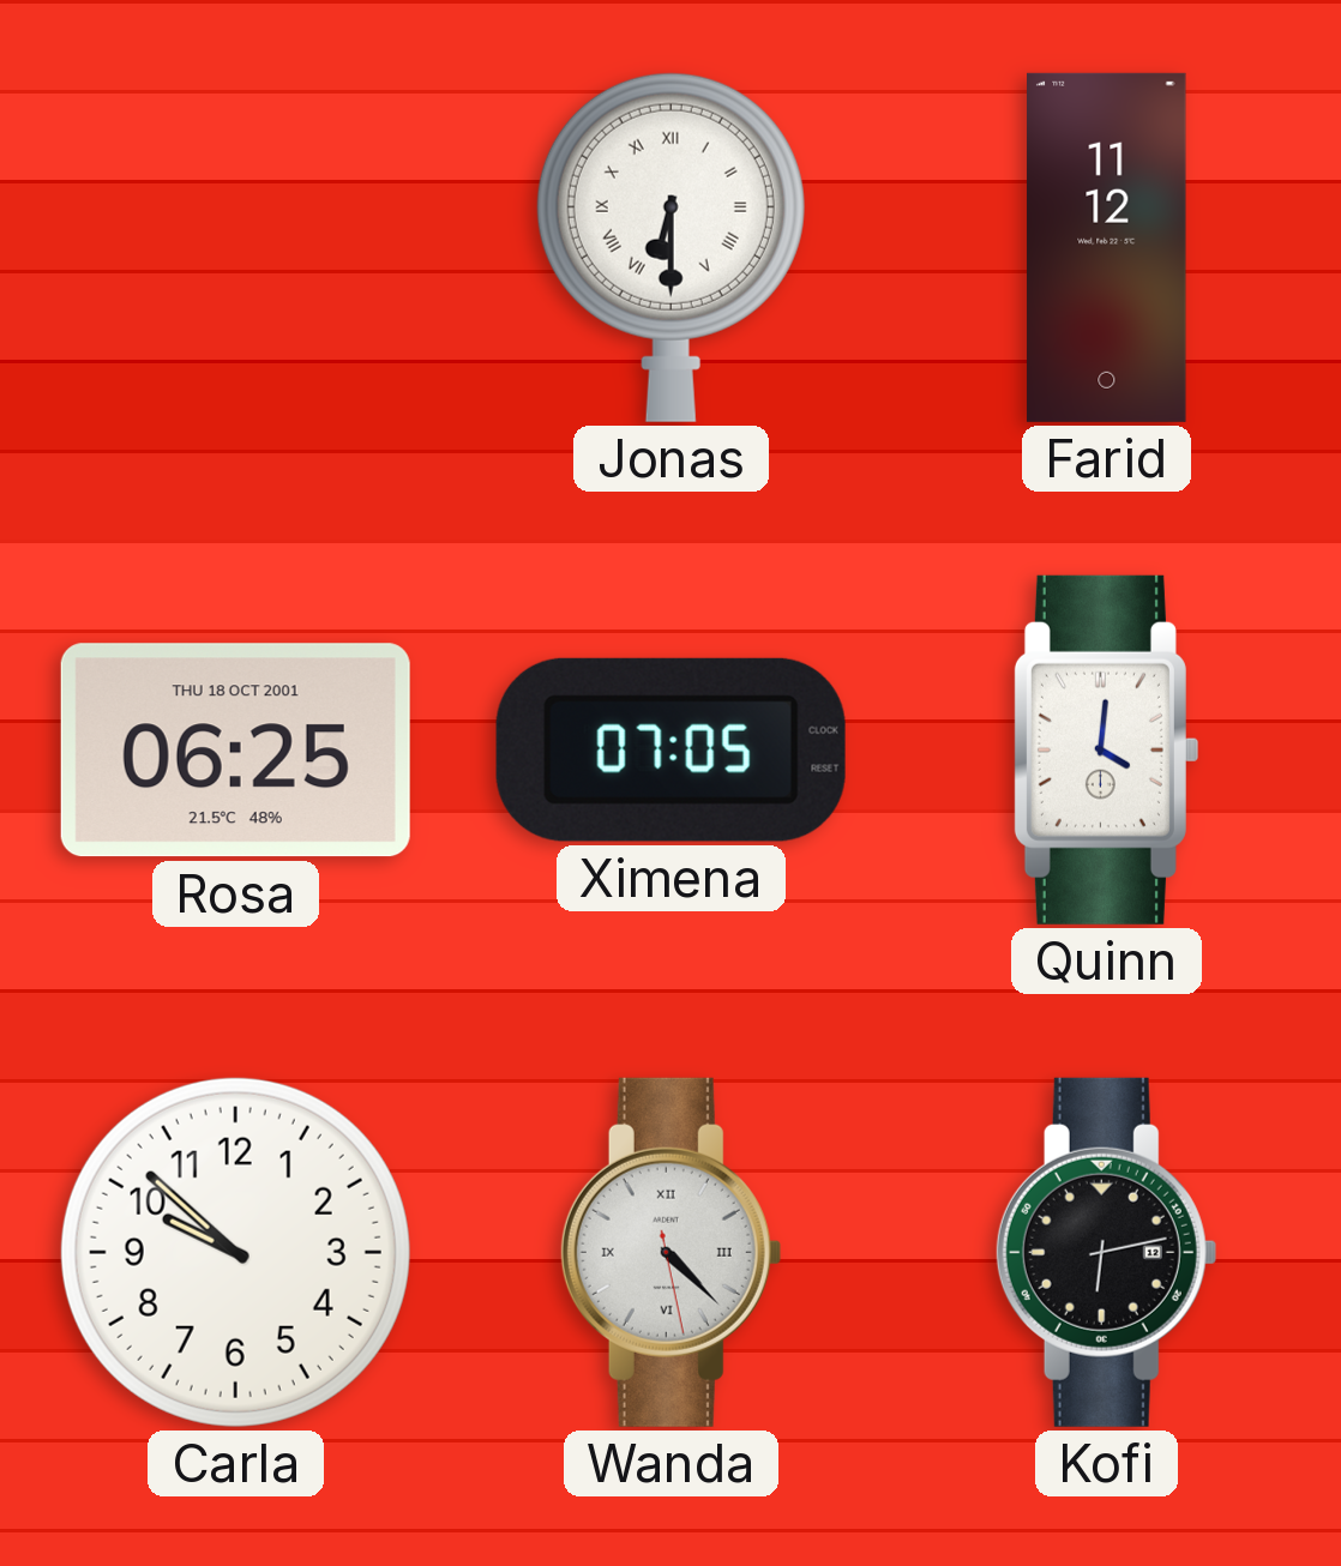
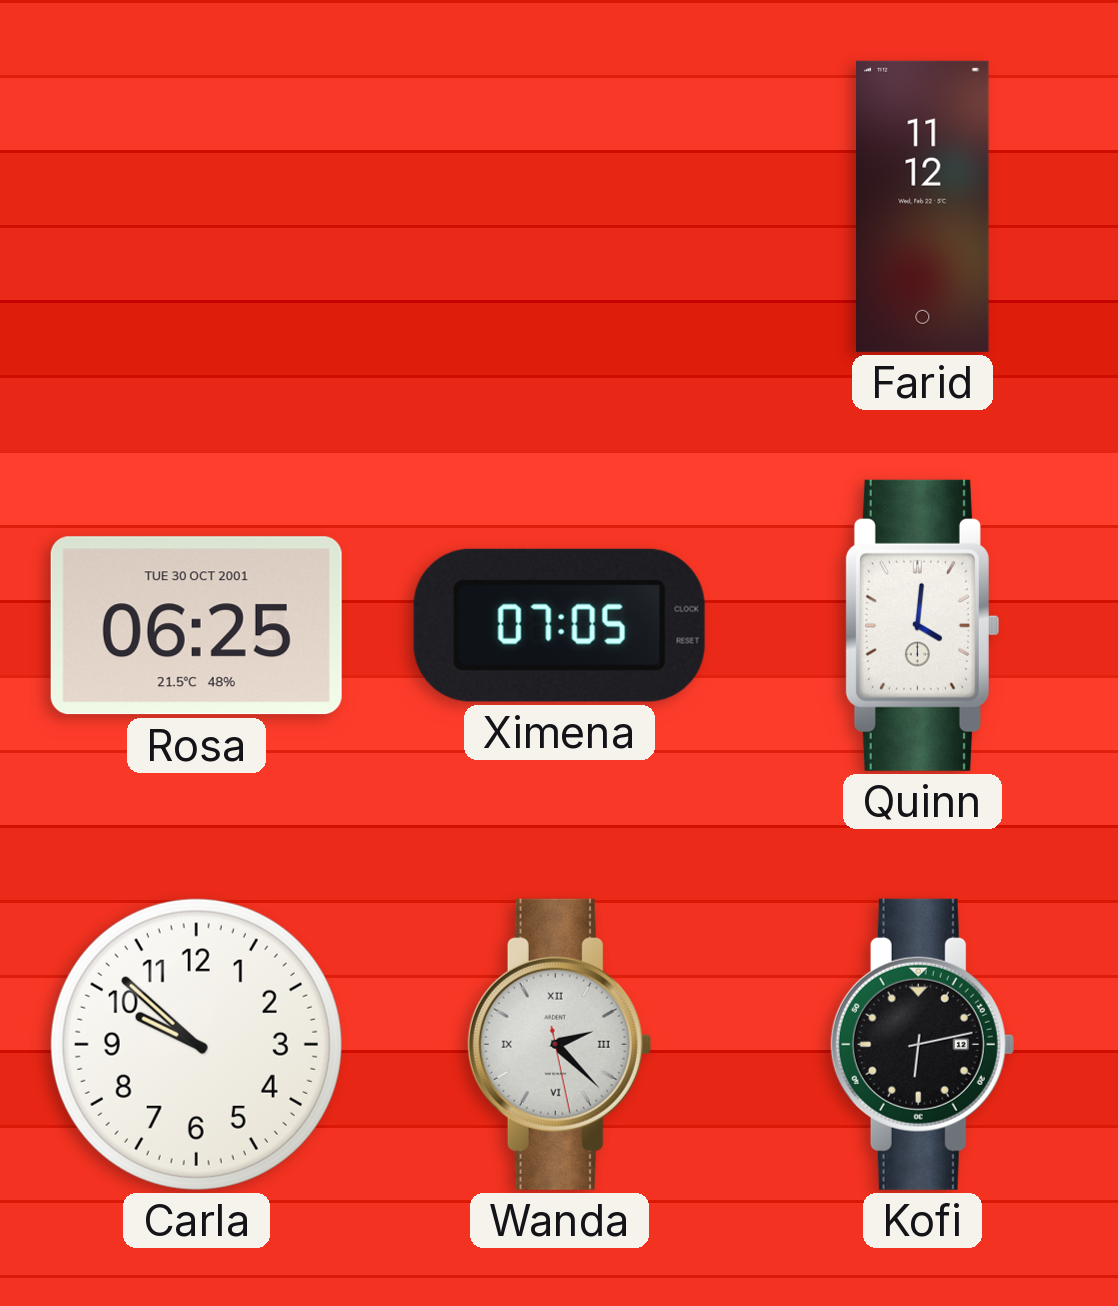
Jonas: 6:30 -> none (670, 247)
Rosa date: THU 18 OCT 2001 -> TUE 30 OCT 2001 (196, 626)
Wanda: 4:22 -> 2:22 (559, 1044)
